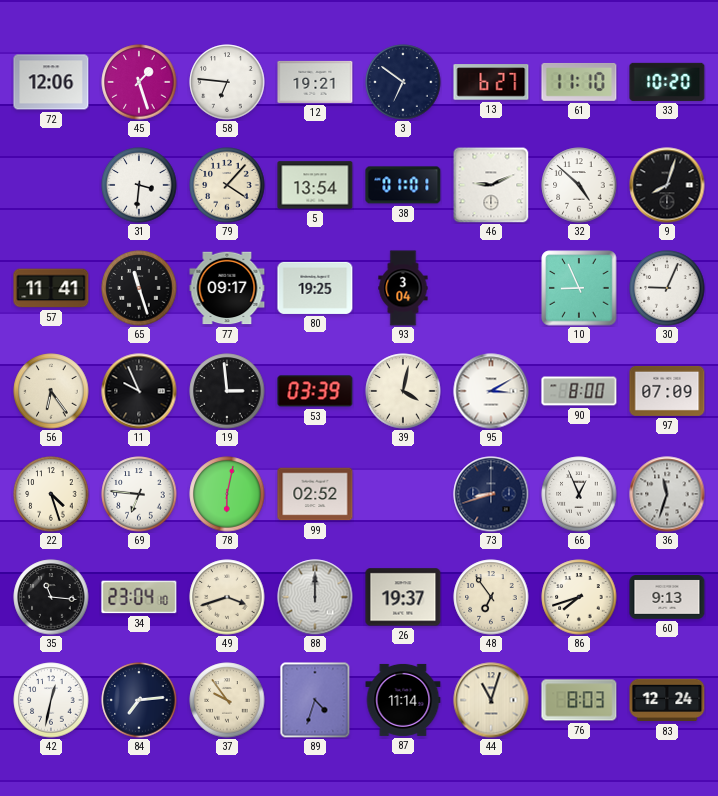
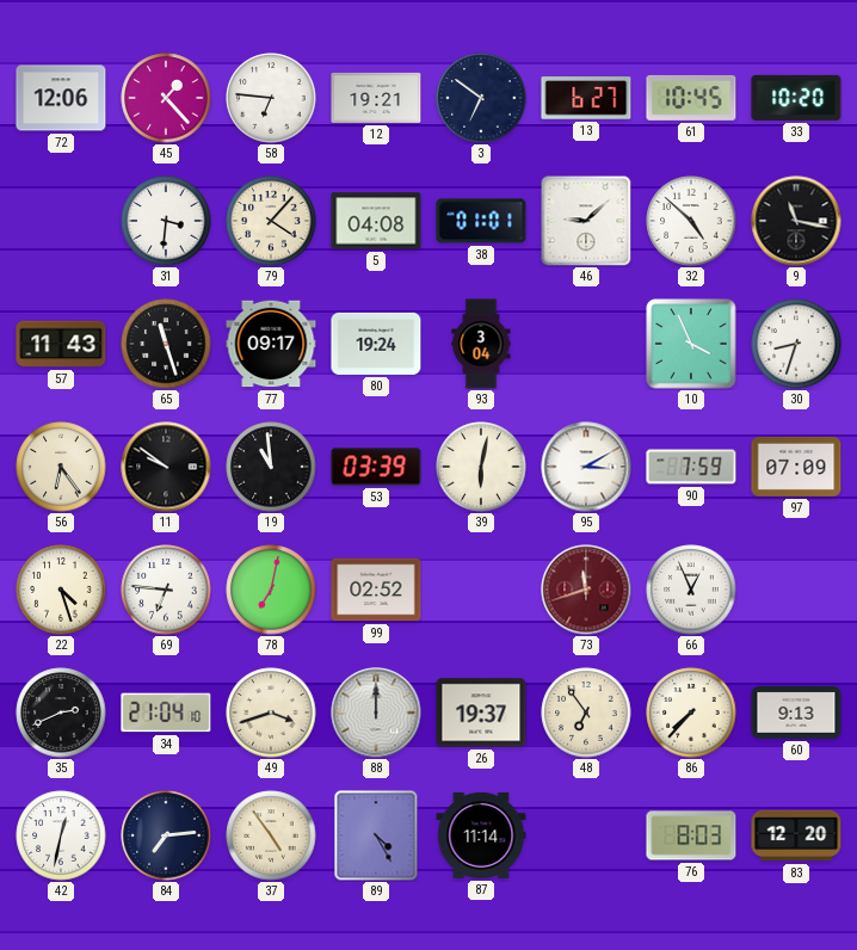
45: 1:27 -> 1:23 (166, 98)
61: 11:10 -> 10:45 (691, 98)
5: 13:54 -> 04:08 (376, 221)
46: 9:11 -> 9:08 (586, 221)
9: 8:03 -> 11:17 (796, 221)
57: 11:41 -> 11:43 (61, 344)
80: 19:25 -> 19:24 (376, 344)
10: 8:56 -> 3:56 (691, 344)
30: 9:04 -> 8:33 (796, 344)
11: 9:56 -> 9:51 (166, 467)
19: 2:59 -> 10:59 (271, 467)
39: 4:02 -> 6:02 (481, 467)
90: 8:00 -> 7:59 (691, 467)
78: 6:02 -> 7:02 (271, 590)
73: 8:42 -> 11:42 (586, 590)
73 dial: navy -> burgundy (586, 590)
36: 11:33 -> none (667, 494)
35: 11:16 -> 2:41 (61, 712)
34: 23:04 -> 21:04 (166, 712)
86: 7:42 -> 7:37 (691, 712)
37: 9:54 -> 4:54 (271, 835)
89: 4:33 -> 4:25 (376, 835)
44: 11:03 -> none (491, 700)
83: 12:24 -> 12:20 (796, 835)
